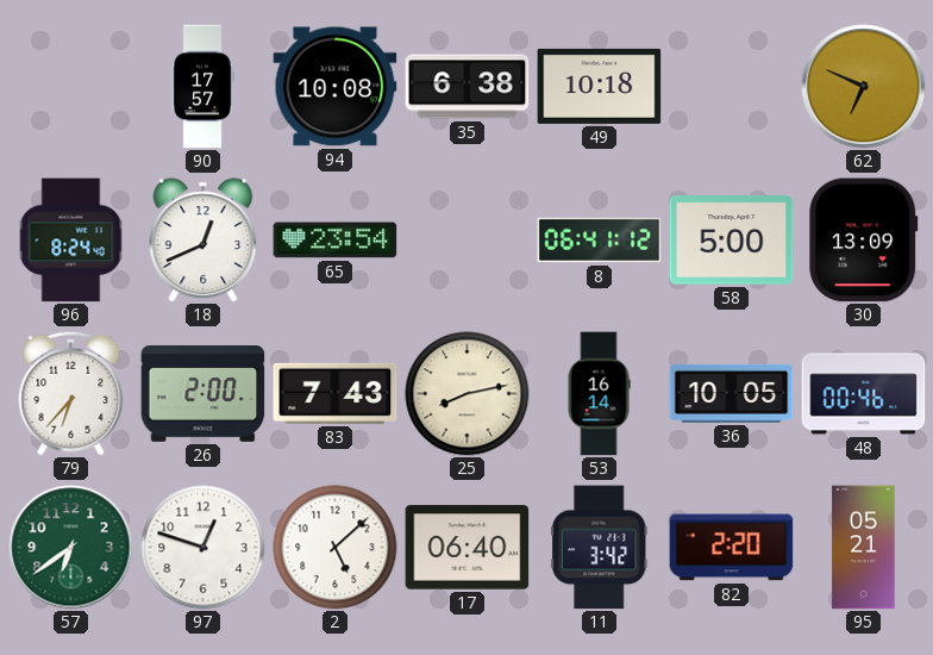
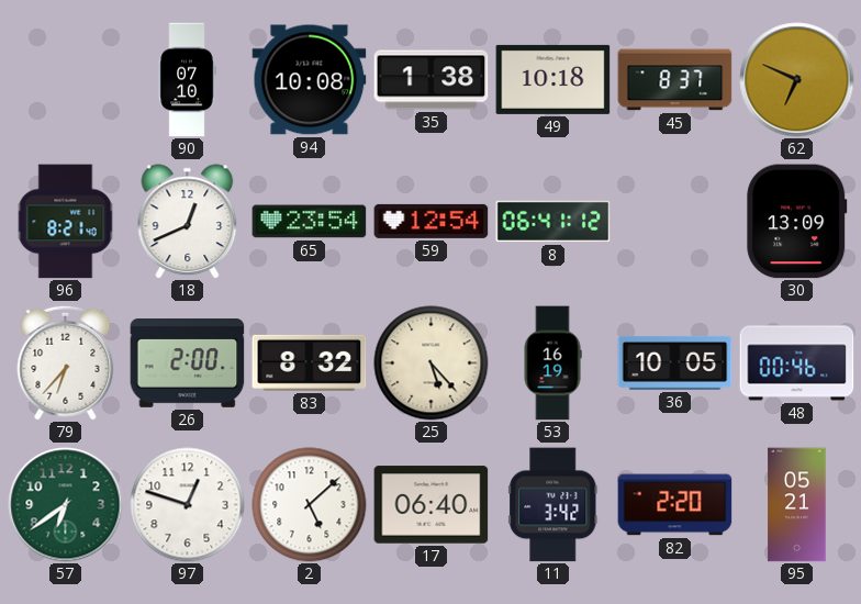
90: 17:57 -> 07:10 (187, 80)
35: 6:38 -> 1:38 (432, 80)
45: none -> 8:37 (675, 80)
96: 8:24 -> 8:21 (66, 222)
59: none -> 12:54 (432, 221)
58: 5:00 -> none (732, 241)
83: 7:43 -> 8:32 (310, 362)
25: 8:13 -> 5:23 (432, 363)
53: 16:14 -> 16:19 (552, 363)
